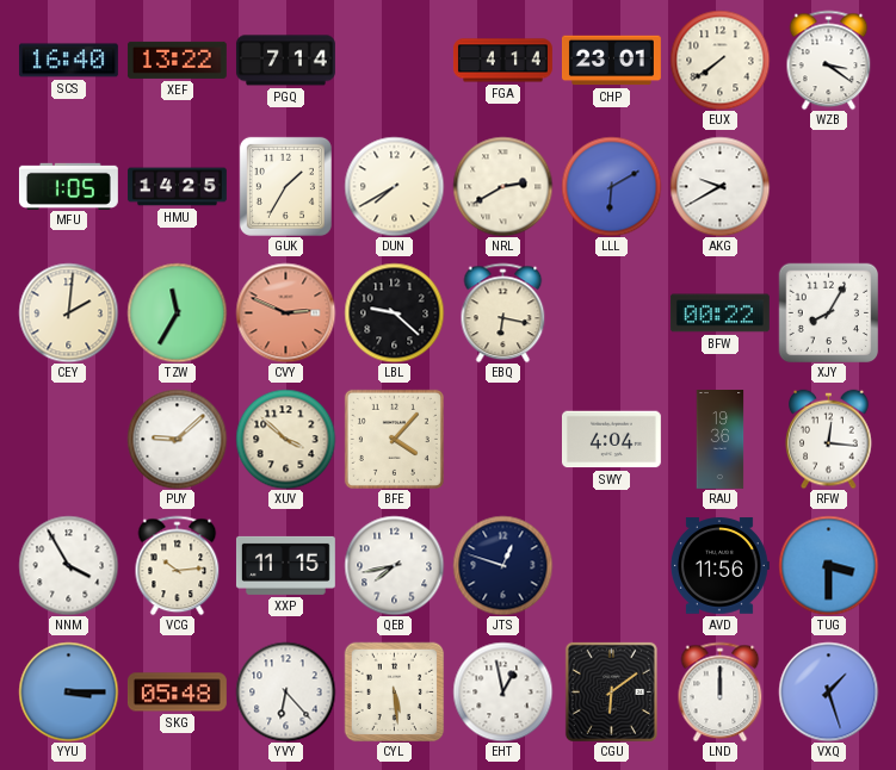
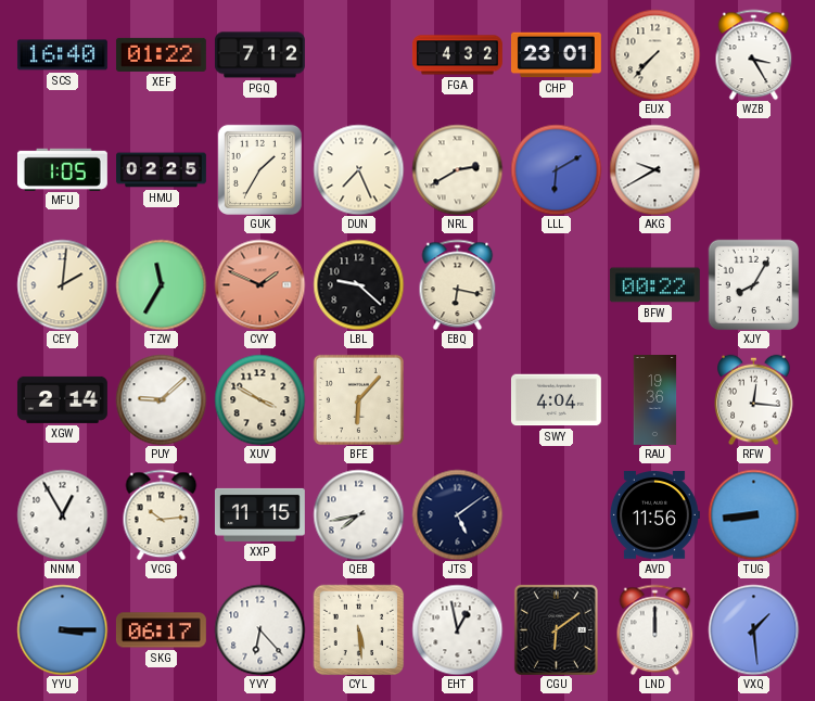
XEF: 13:22 -> 01:22 (161, 54)
PGQ: 7:14 -> 7:12 (259, 55)
FGA: 4:14 -> 4:32 (457, 55)
EUX: 7:39 -> 7:37 (654, 54)
WZB: 3:21 -> 3:25 (754, 54)
HMU: 14:25 -> 02:25 (162, 170)
DUN: 7:40 -> 7:26 (358, 169)
CVY: 2:49 -> 1:49 (259, 284)
XGW: none -> 2:14 (62, 399)
XUV: 3:52 -> 3:50 (259, 399)
BFE: 4:07 -> 6:07 (358, 399)
NNM: 3:55 -> 12:55 (62, 514)
JTS: 12:48 -> 5:09 (457, 514)
TUG: 3:30 -> 8:44 (753, 514)
SKG: 05:48 -> 06:17 (161, 630)
VXQ: 1:27 -> 1:29 (753, 629)
